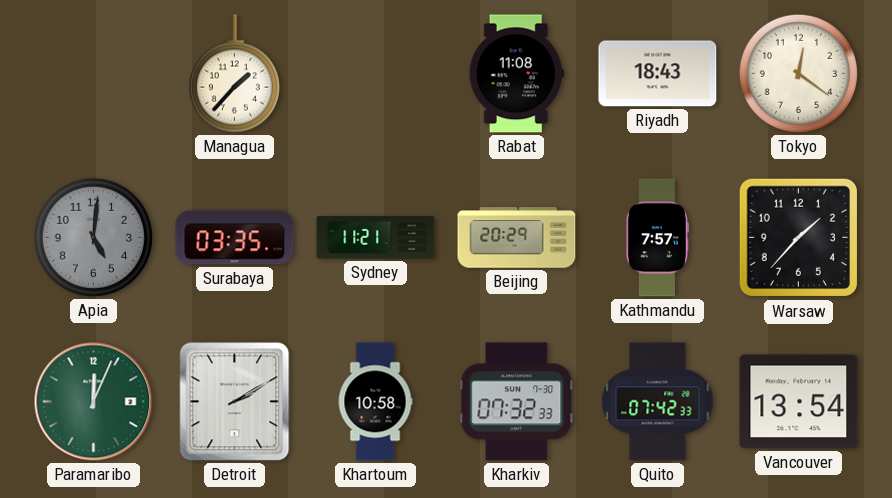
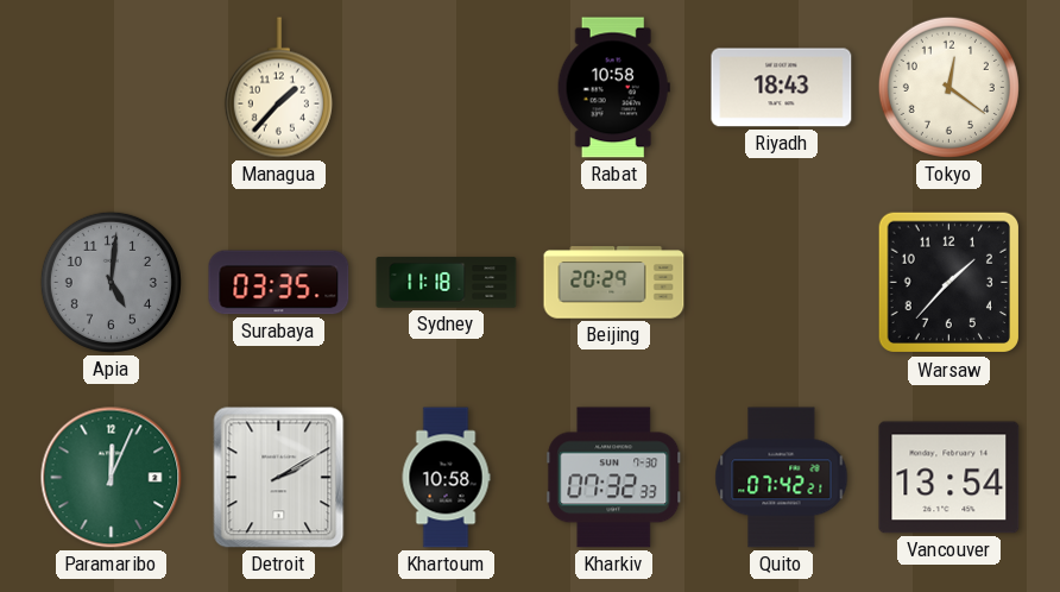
Rabat: 11:08 -> 10:58 (613, 88)
Sydney: 11:21 -> 11:18 (447, 283)
Kathmandu: 7:57 -> none (657, 238)
Quito: 07:42:33 -> 07:42:21 (782, 478)
